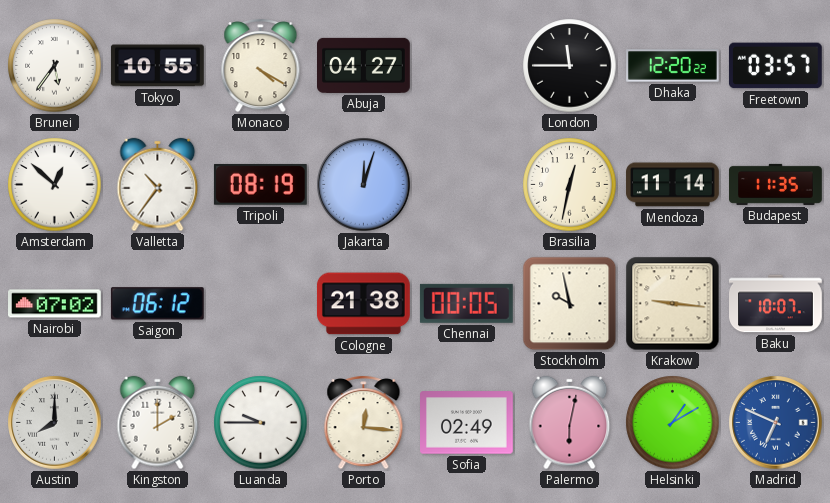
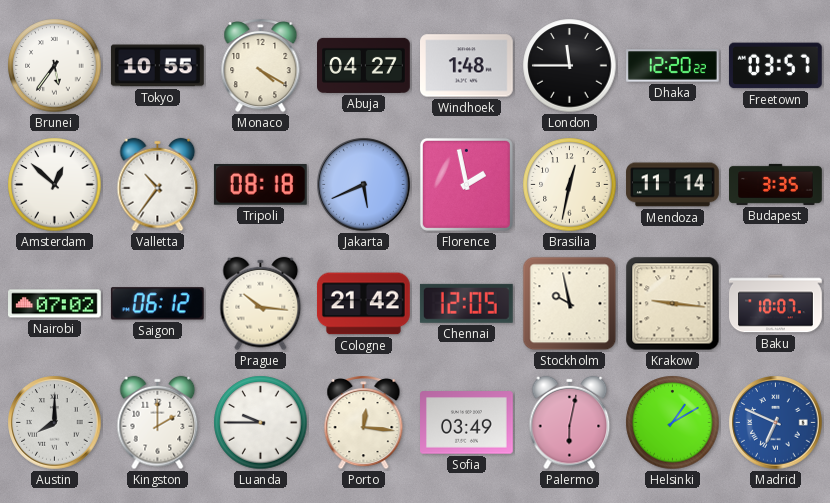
Windhoek: none -> 1:48 (467, 66)
Tripoli: 08:19 -> 08:18 (260, 184)
Jakarta: 12:03 -> 5:41 (364, 185)
Florence: none -> 1:58 (466, 184)
Budapest: 11:35 -> 3:35 (776, 184)
Prague: none -> 10:16 (261, 304)
Cologne: 21:38 -> 21:42 (364, 304)
Chennai: 00:05 -> 12:05 (466, 303)
Sofia: 02:49 -> 03:49 (467, 423)
